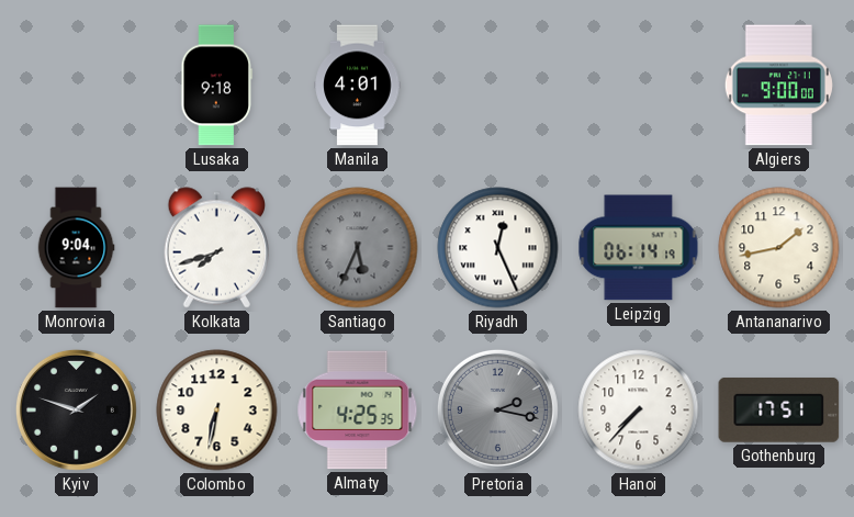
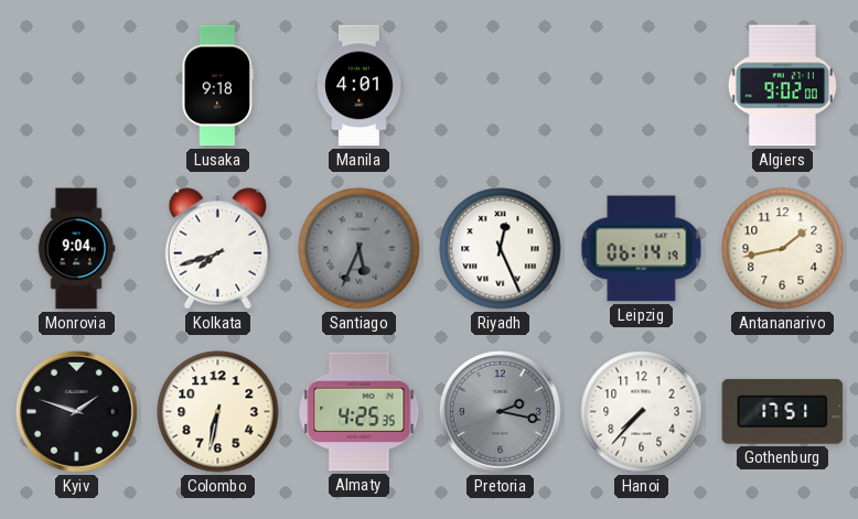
Algiers: 9:00 -> 9:02 (782, 86)
